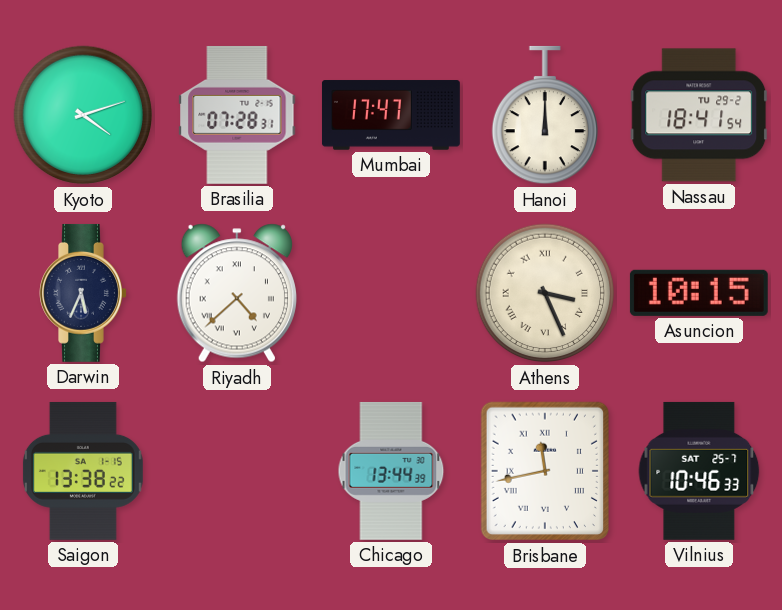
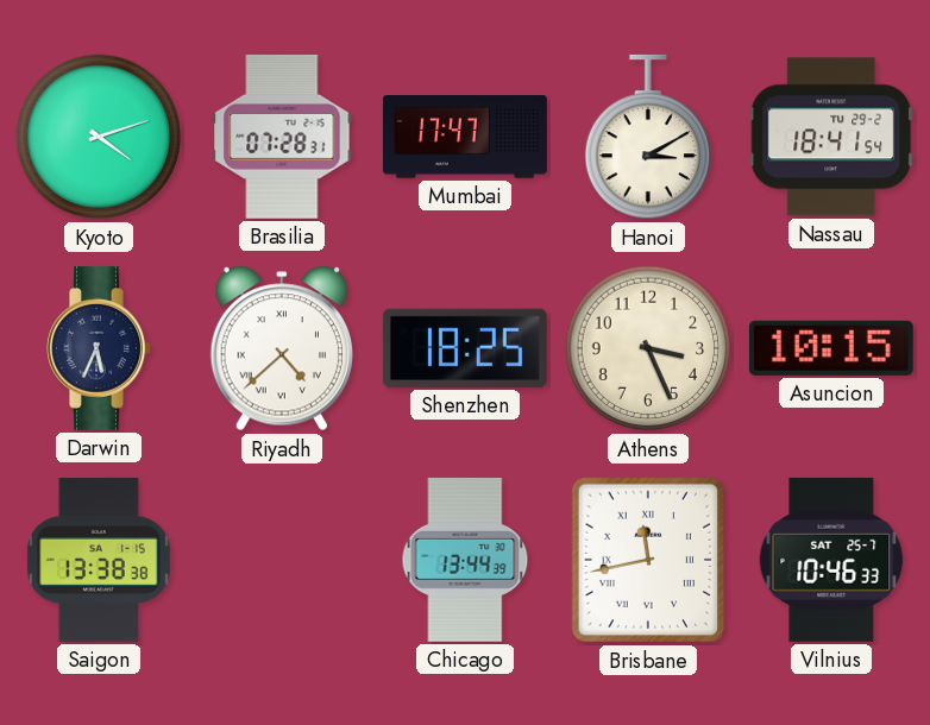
Hanoi: 12:00 -> 3:10 (647, 137)
Shenzhen: none -> 18:25 (465, 348)
Athens numerals: Roman -> Arabic (648, 348)
Saigon: 13:38:22 -> 13:38:38 (99, 560)
